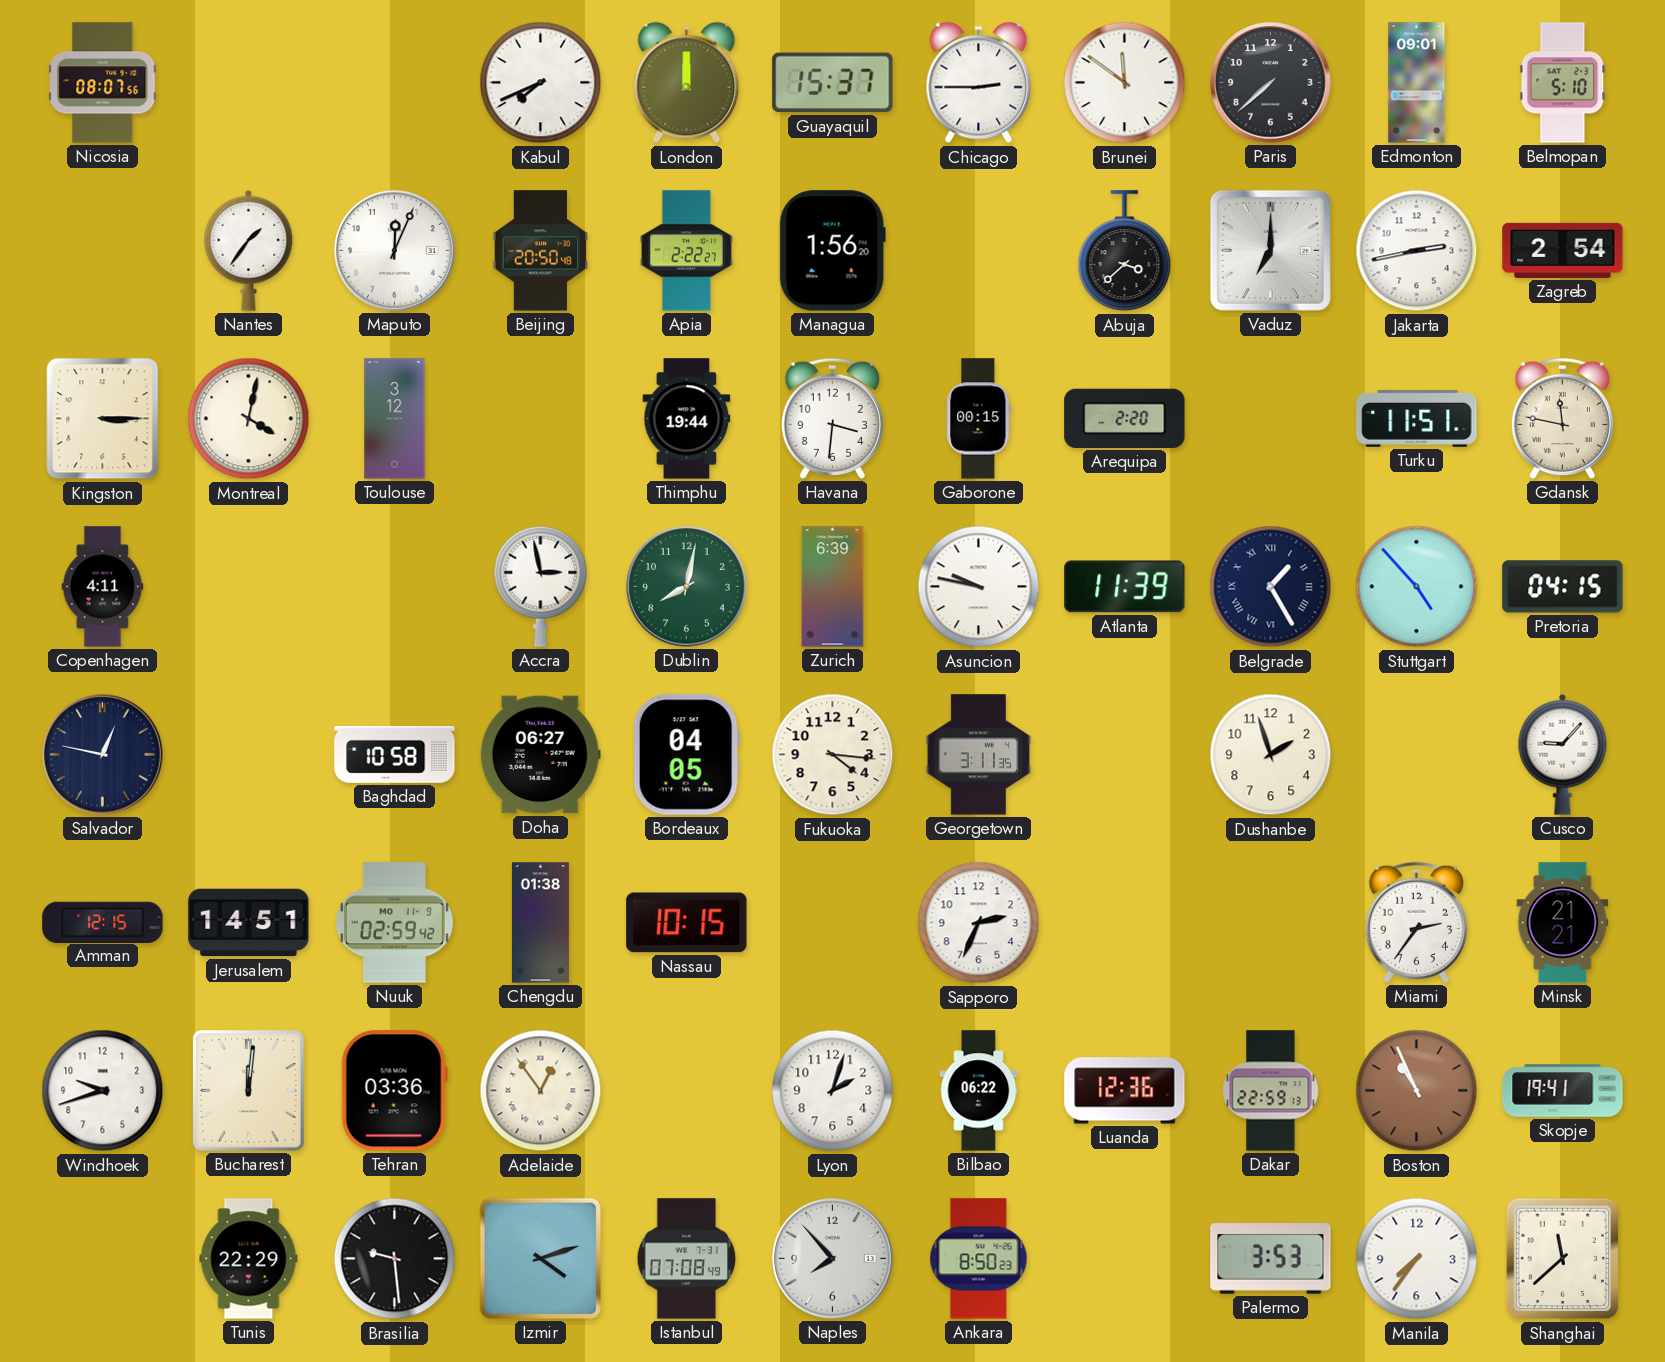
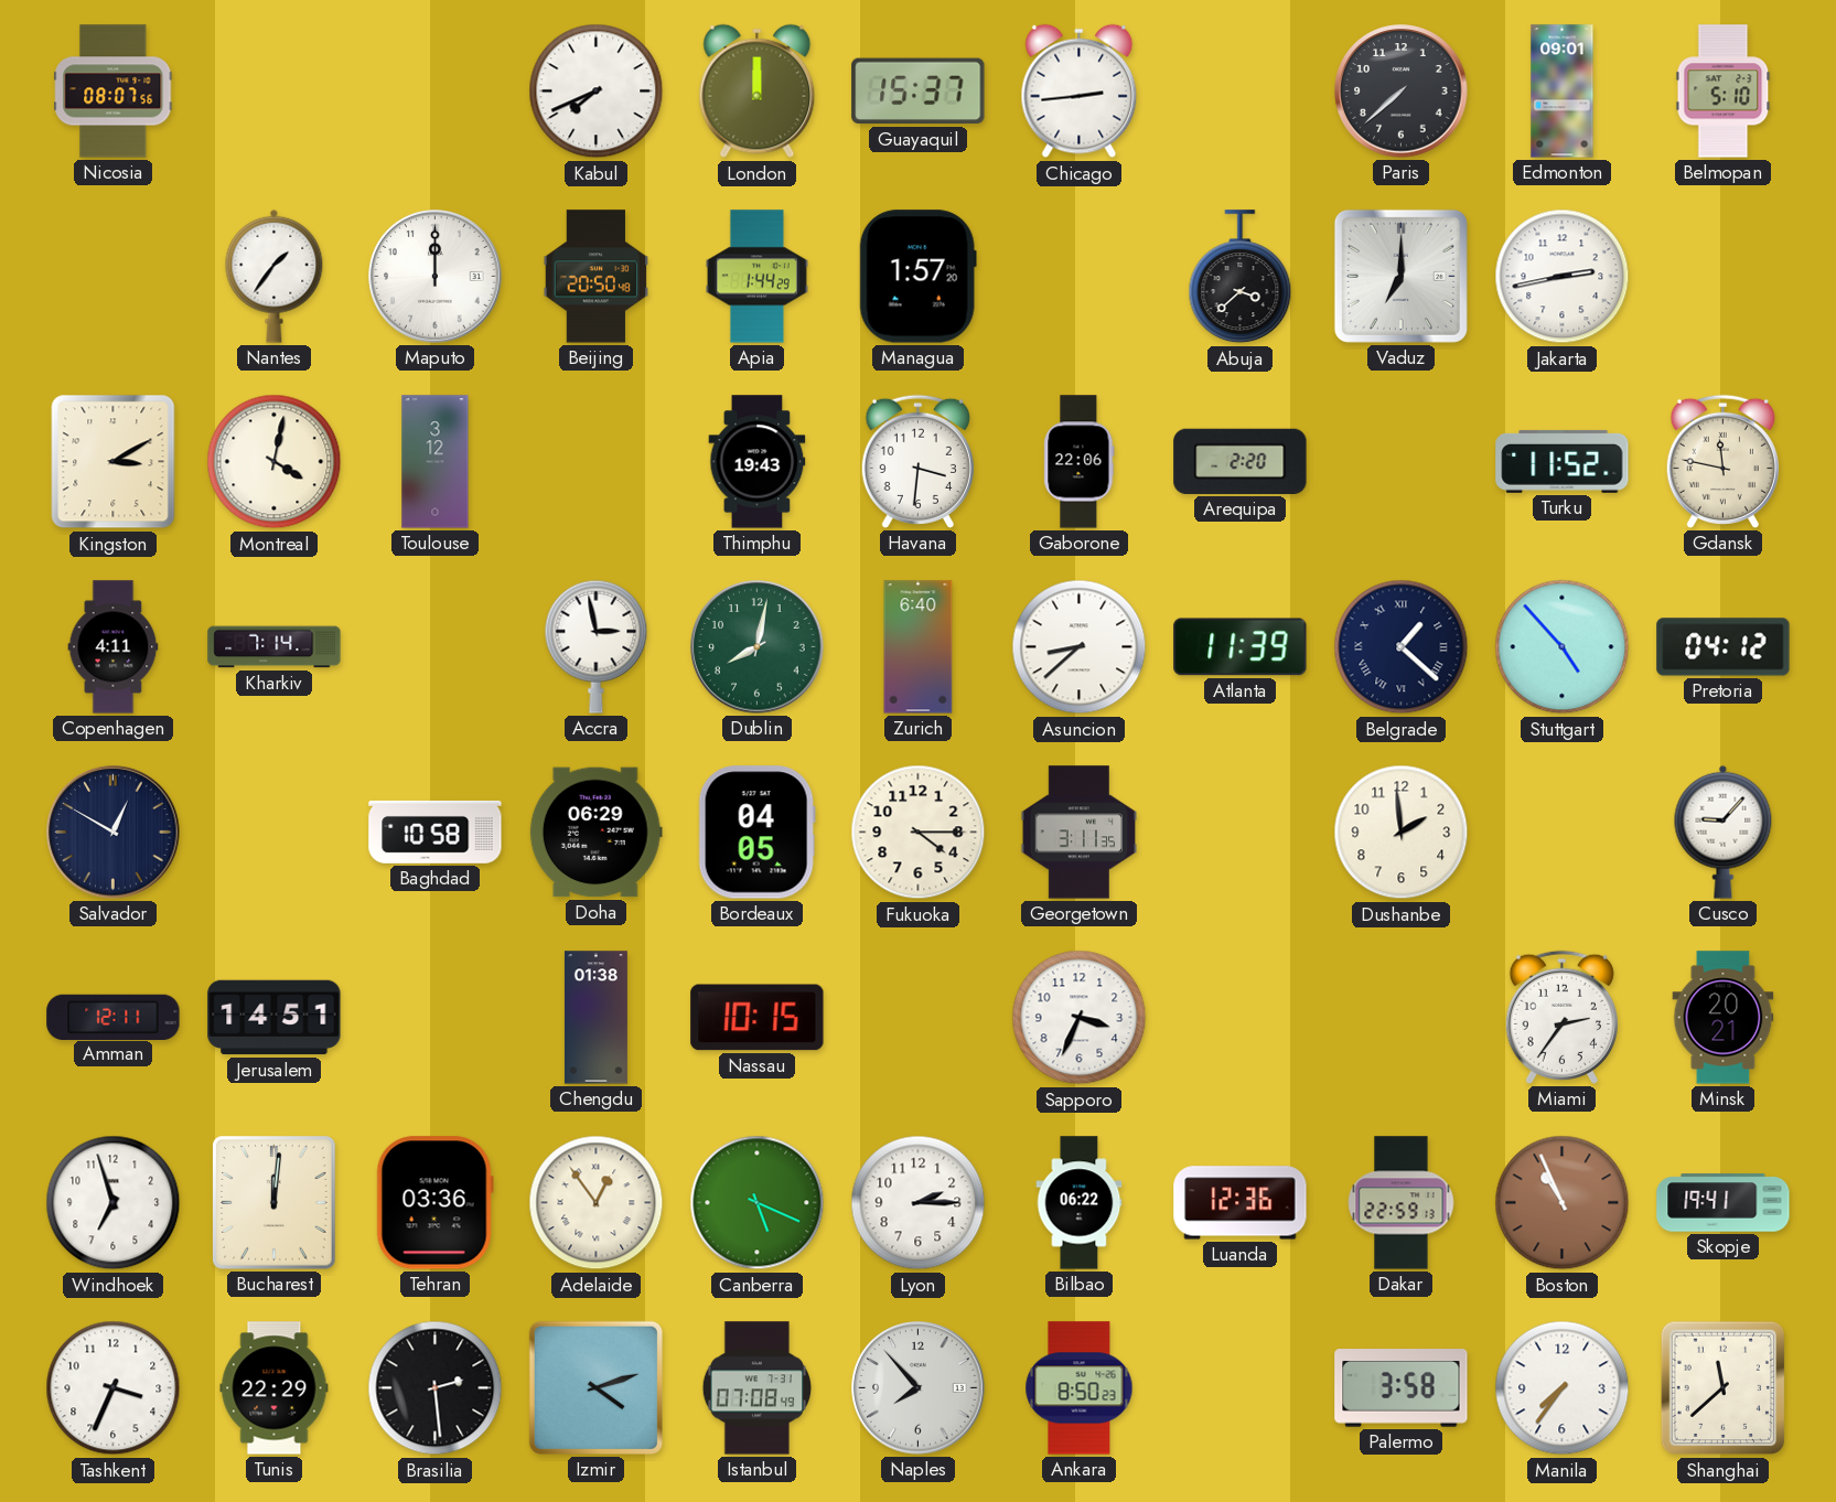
Chicago: 2:45 -> 2:44 (1080, 92)
Brunei: 11:51 -> none (1125, 83)
Maputo: 12:04 -> 12:00 (436, 277)
Apia: 2:22 -> 1:44 (756, 277)
Managua: 1:56 -> 1:57 (917, 277)
Zagreb: 2:54 -> none (1563, 250)
Kingston: 3:15 -> 3:10 (114, 462)
Thimphu: 19:44 -> 19:43 (758, 462)
Gaborone: 00:15 -> 22:06 (1080, 462)
Turku: 11:51 -> 11:52 (1563, 461)
Kharkiv: none -> 7:14 (275, 647)
Zurich: 6:39 -> 6:40 (919, 647)
Asuncion: 9:47 -> 8:38 (1080, 647)
Belgrade: 1:25 -> 1:22 (1402, 647)
Pretoria: 04:15 -> 04:12 (1724, 647)
Salvador: 12:47 -> 12:50 (114, 833)
Doha: 06:27 -> 06:29 (595, 833)
Fukuoka: 4:16 -> 4:15 (919, 833)
Dushanbe: 1:57 -> 1:59 (1402, 833)
Amman: 12:15 -> 12:11 (114, 1017)
Nuuk: 02:59 -> none (394, 923)
Sapporo: 2:34 -> 3:34 (1080, 1018)
Minsk: 21:21 -> 20:21 (1724, 1018)
Windhoek: 9:42 -> 6:57 (114, 1203)
Canberra: none -> 5:19 (758, 1203)
Lyon: 2:03 -> 2:15 (919, 1203)
Tashkent: none -> 3:34 (114, 1388)
Brasilia: 9:29 -> 2:29 (436, 1388)
Palermo: 3:53 -> 3:58 (1402, 1388)
